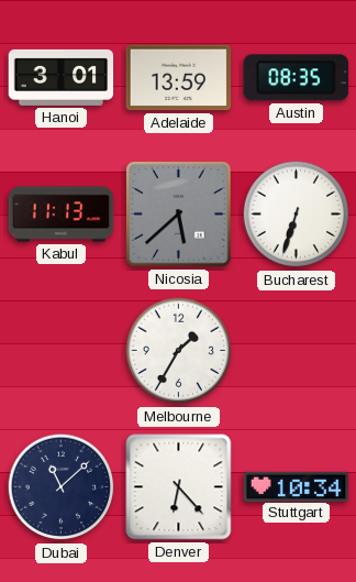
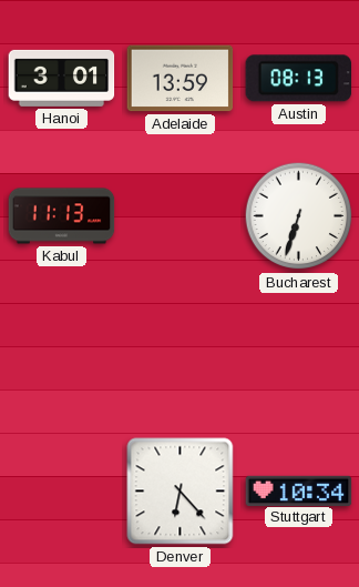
Austin: 08:35 -> 08:13 (298, 79)
Nicosia: 5:38 -> none (179, 215)
Melbourne: 1:35 -> none (179, 351)
Dubai: 11:08 -> none (62, 487)
